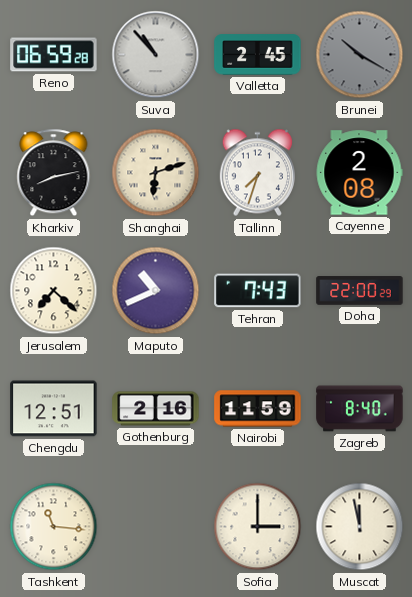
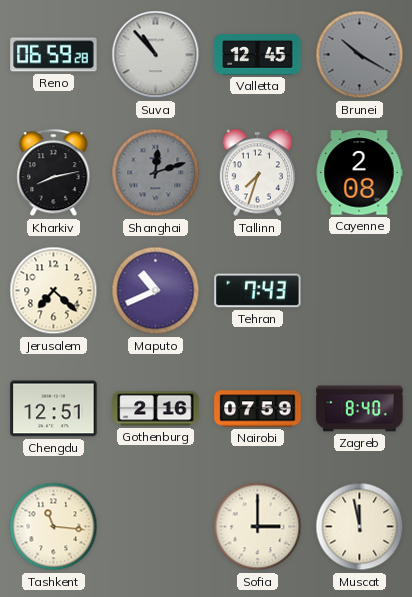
Valletta: 2:45 -> 12:45 (258, 55)
Shanghai: 6:12 -> 12:12 (156, 173)
Shanghai dial: cream -> grey (156, 173)
Doha: 22:00 -> none (360, 291)
Nairobi: 11:59 -> 07:59 (258, 409)
